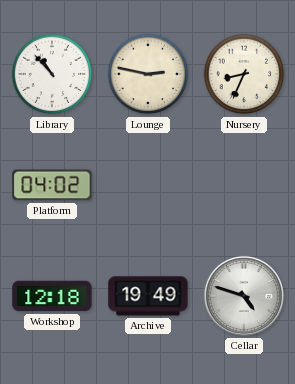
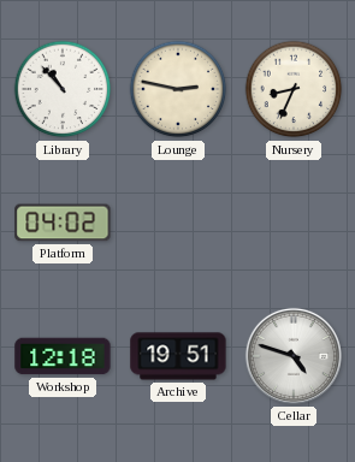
Archive: 19:49 -> 19:51 (178, 356)
